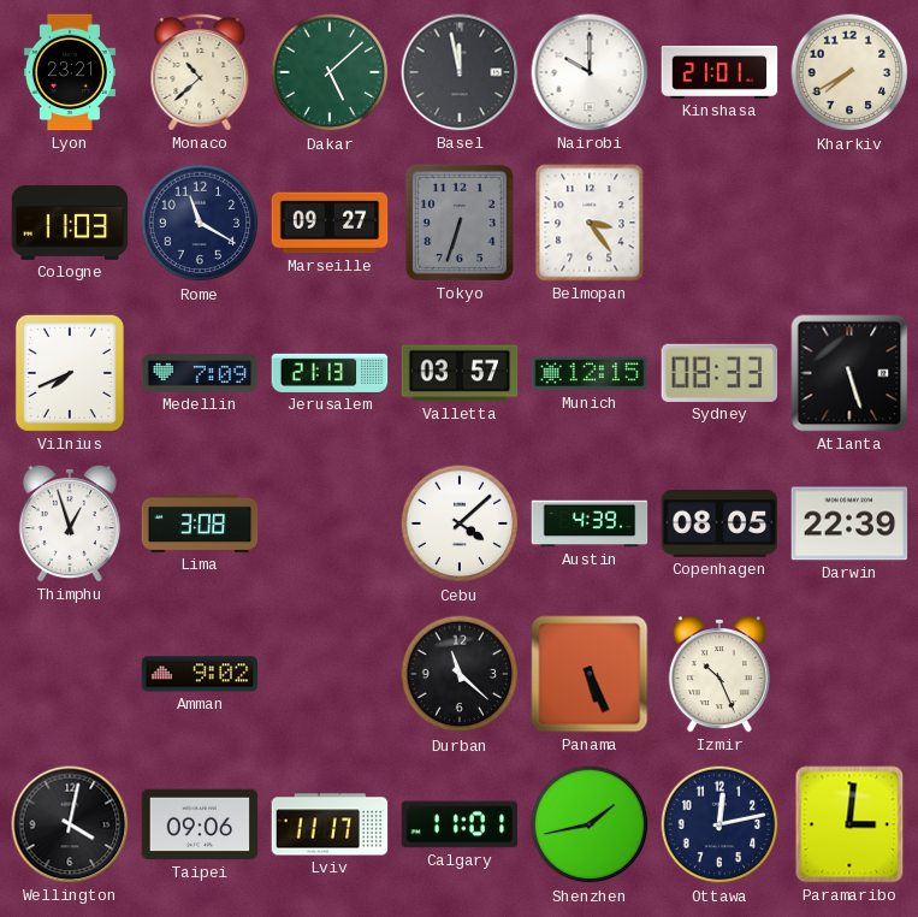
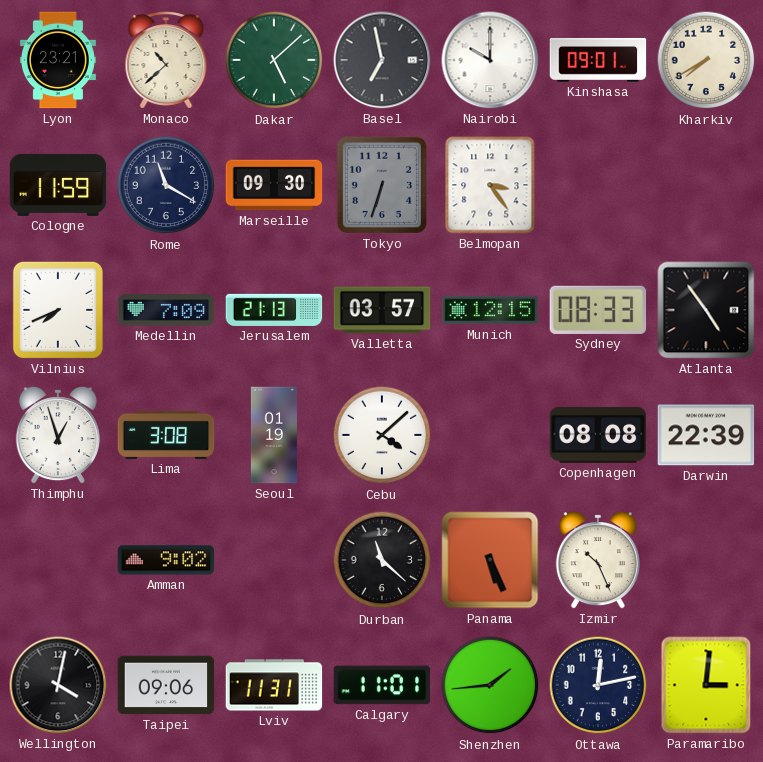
Basel: 11:58 -> 6:58 (382, 60)
Kinshasa: 21:01 -> 09:01 (598, 60)
Cologne: 11:03 -> 11:59 (58, 185)
Marseille: 09:27 -> 09:30 (274, 185)
Atlanta: 5:27 -> 4:54 (706, 310)
Seoul: none -> 01:19 (274, 435)
Austin: 4:39 -> none (590, 523)
Copenhagen: 08:05 -> 08:08 (598, 435)
Lviv: 11:17 -> 11:31 (274, 685)
Shenzhen: 1:43 -> 1:44 (490, 685)
